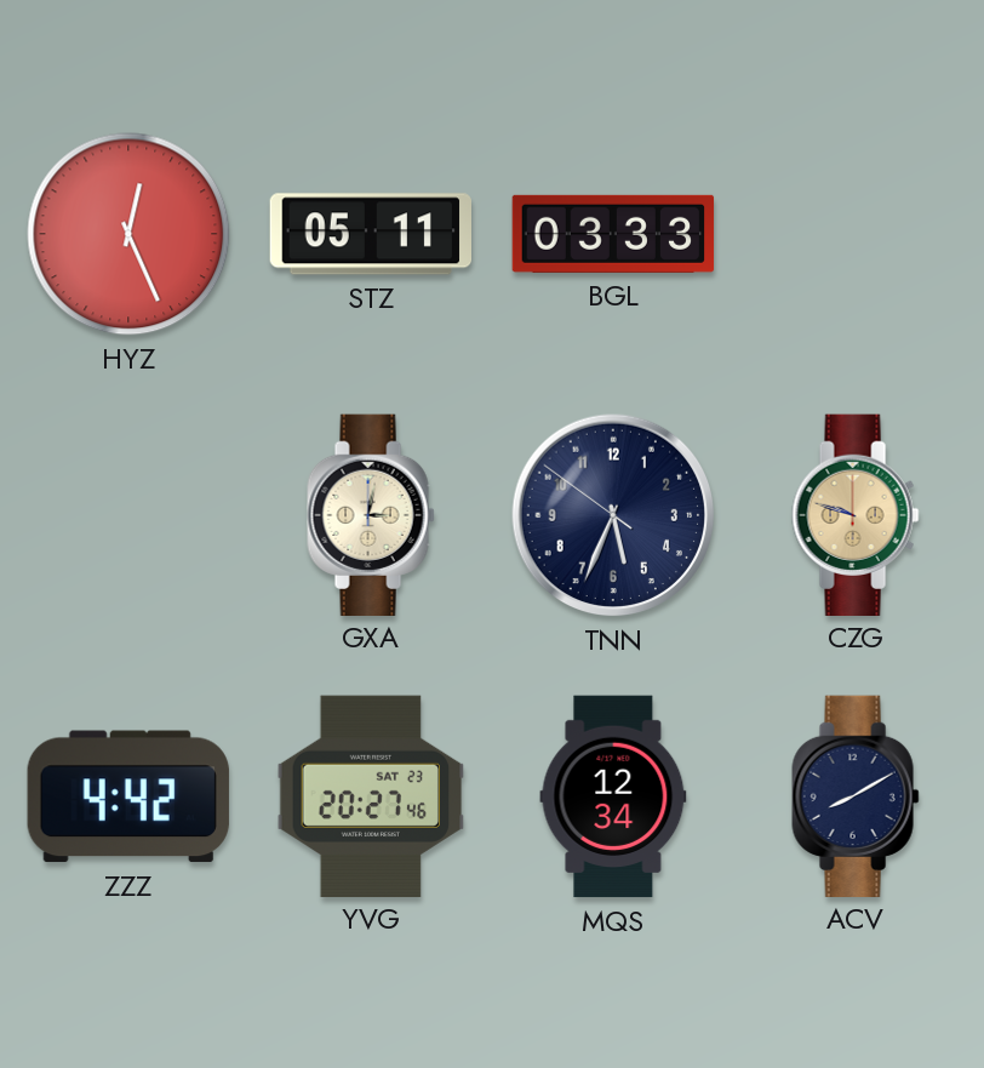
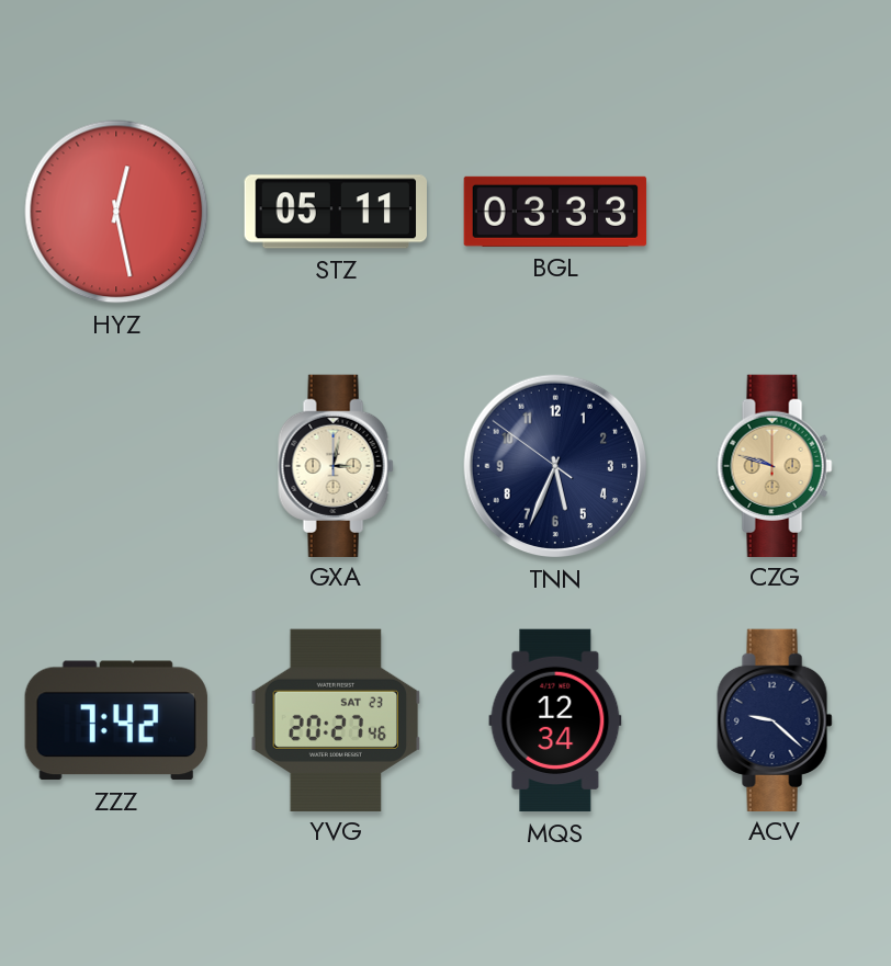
HYZ: 12:26 -> 12:28 (116, 212)
ZZZ: 4:42 -> 7:42 (116, 720)
ACV: 8:10 -> 9:22 (775, 719)
